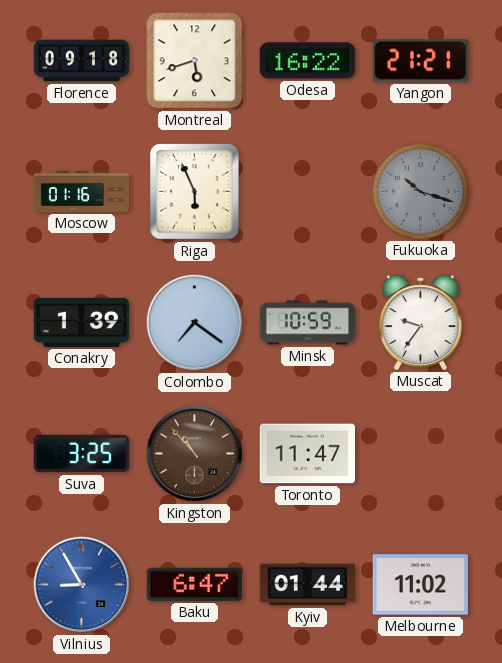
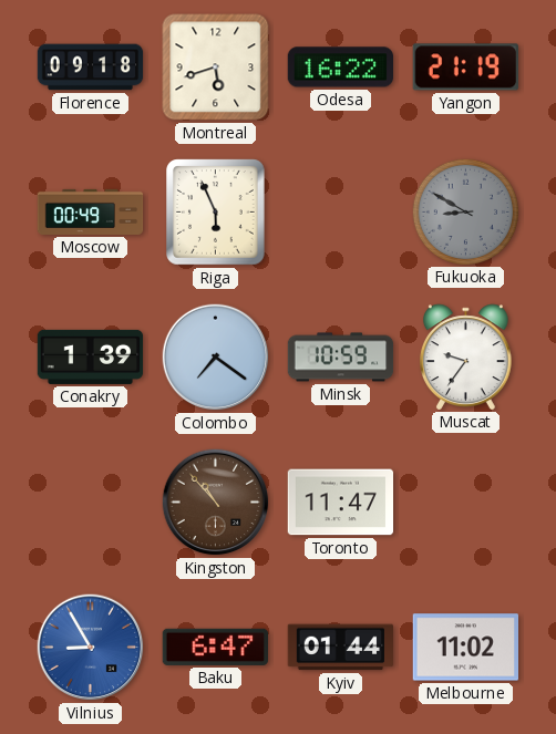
Yangon: 21:21 -> 21:19 (465, 68)
Moscow: 01:16 -> 00:49 (91, 211)
Fukuoka: 10:18 -> 8:50 (465, 211)
Suva: 3:25 -> none (82, 454)
